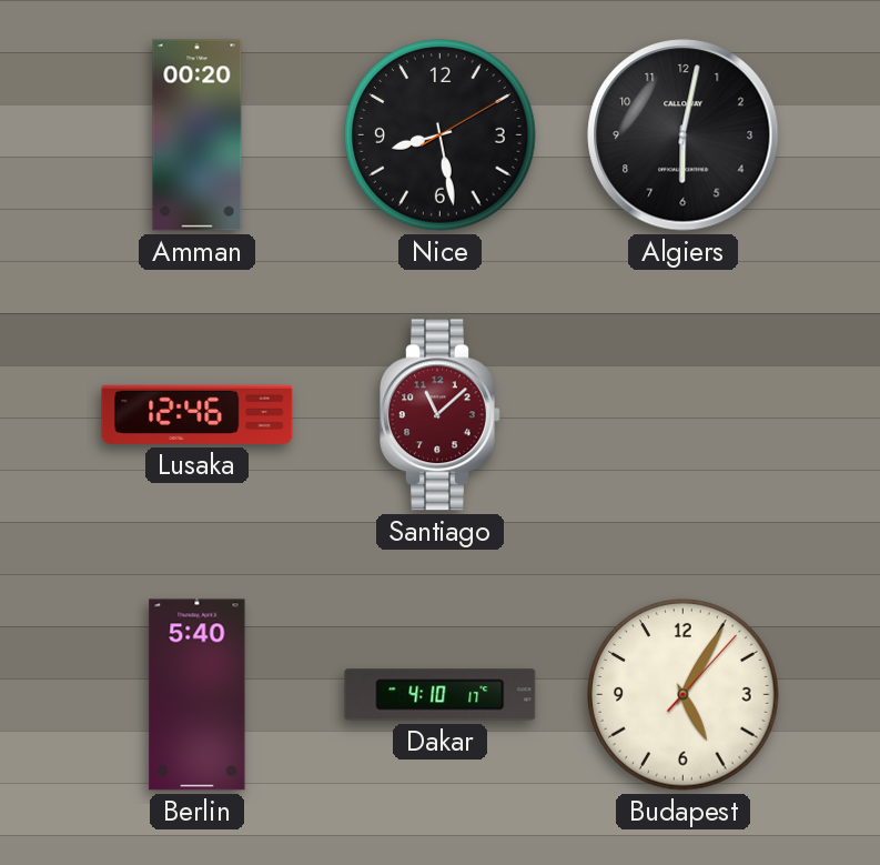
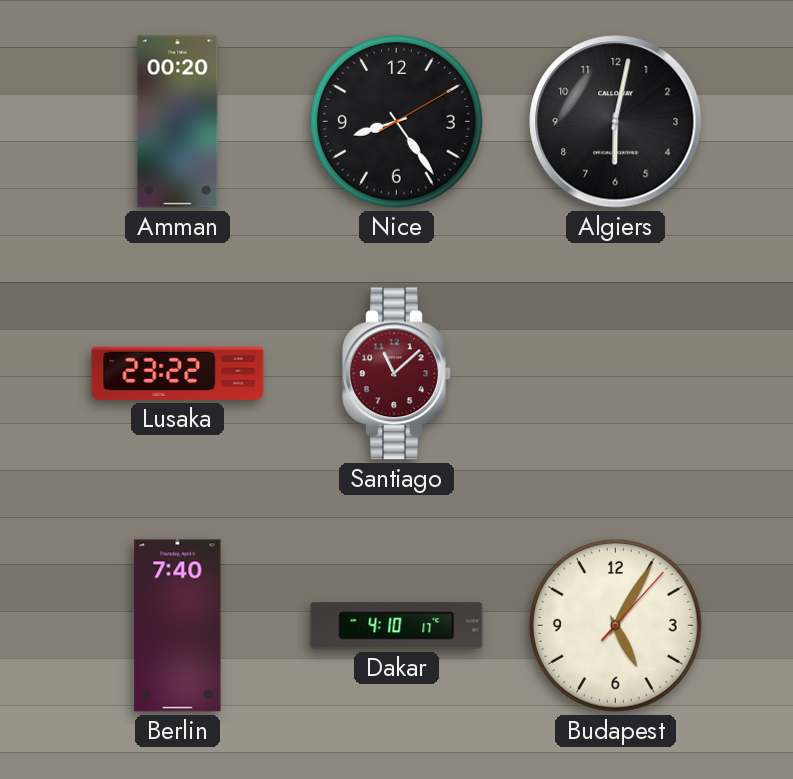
Nice: 8:28 -> 8:24 (397, 122)
Lusaka: 12:46 -> 23:22 (178, 373)
Berlin: 5:40 -> 7:40 (178, 626)
